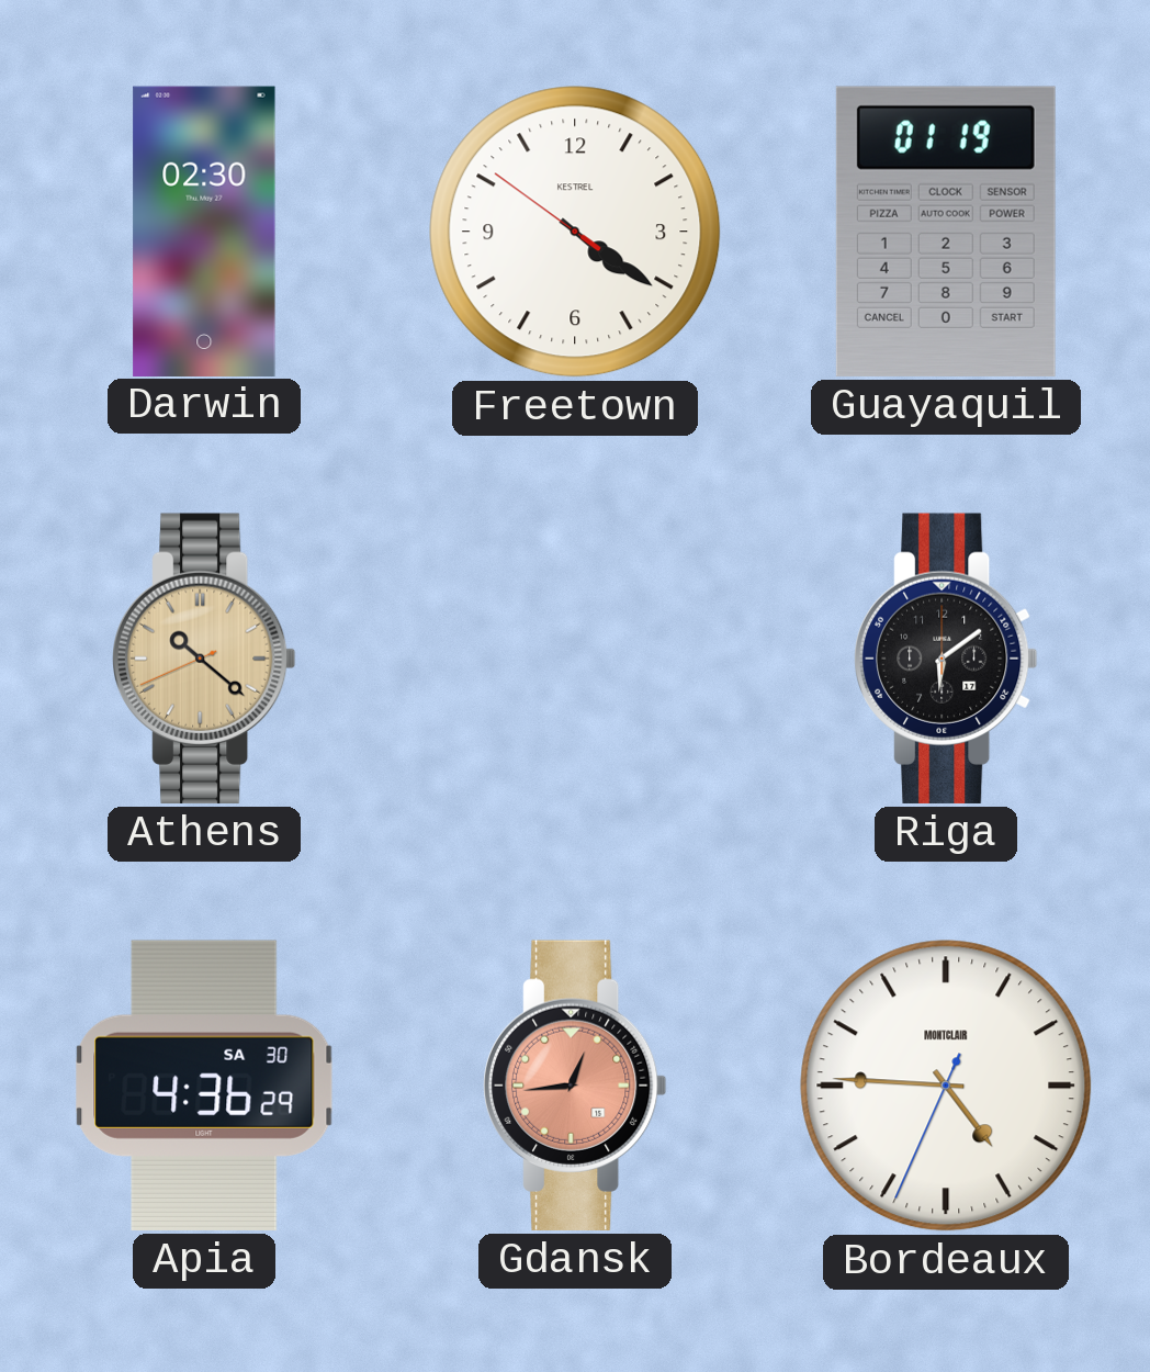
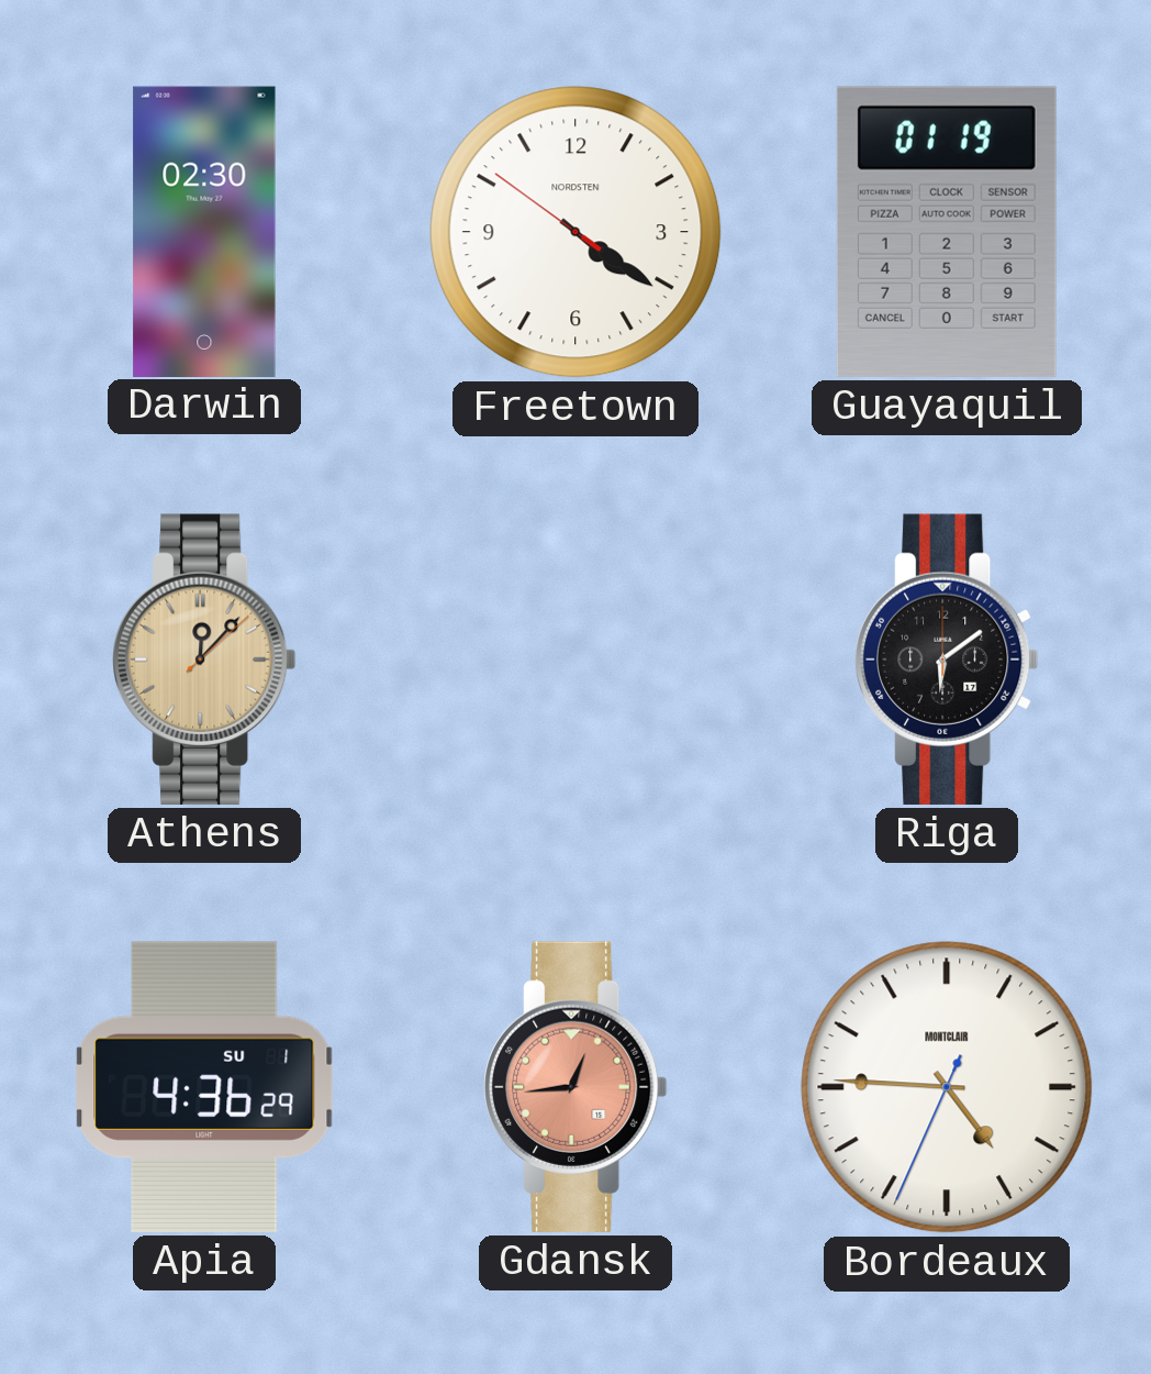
Freetown brand: KESTREL -> NORDSTEN (575, 232)
Athens: 10:21 -> 12:07 (205, 660)
Apia date: SA 30 -> SU 1 (204, 1087)
